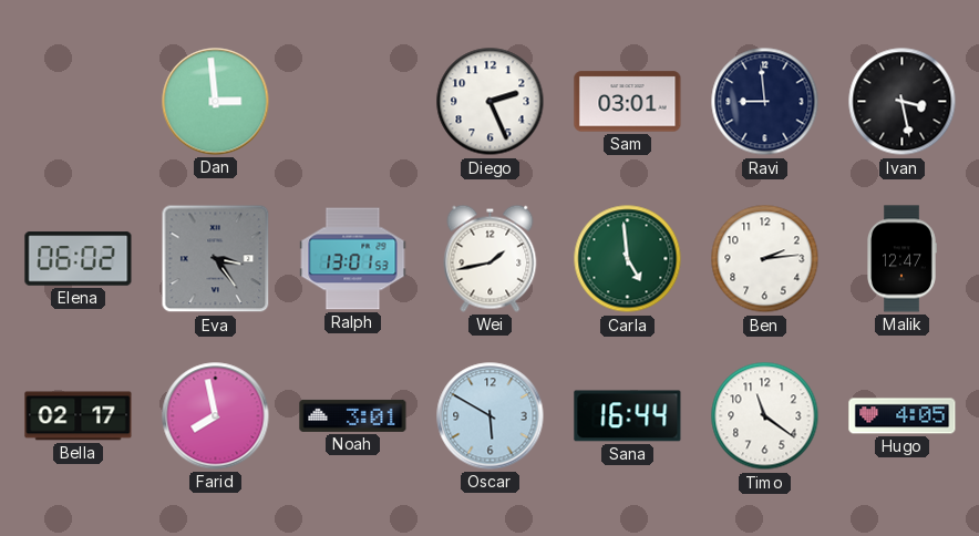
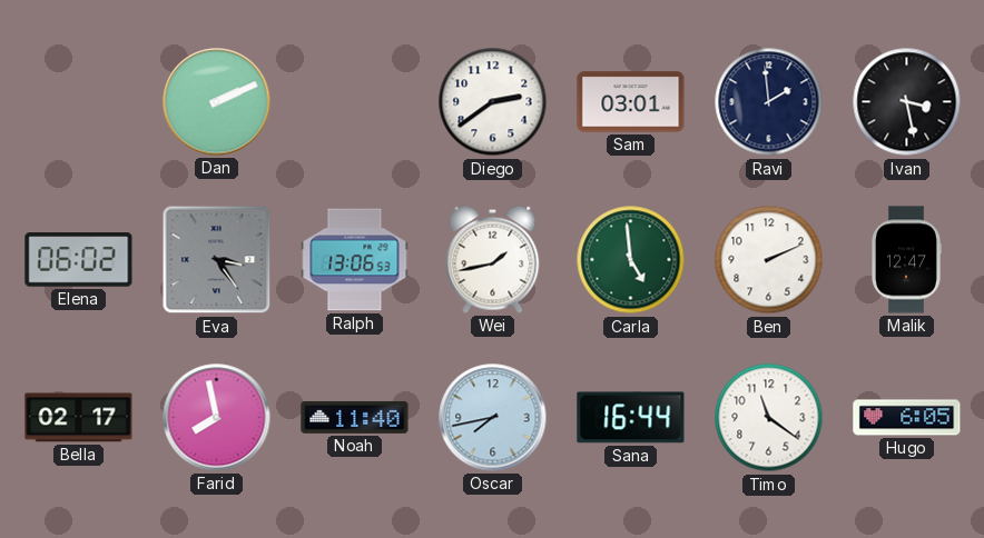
Dan: 2:59 -> 2:11 (217, 102)
Diego: 2:26 -> 2:39 (493, 102)
Ravi: 8:59 -> 1:59 (769, 102)
Ralph: 13:01 -> 13:06 (355, 260)
Ben: 2:14 -> 2:11 (769, 260)
Noah: 3:01 -> 11:40 (355, 417)
Oscar: 5:50 -> 7:43 (493, 418)
Hugo: 4:05 -> 6:05 (907, 418)
